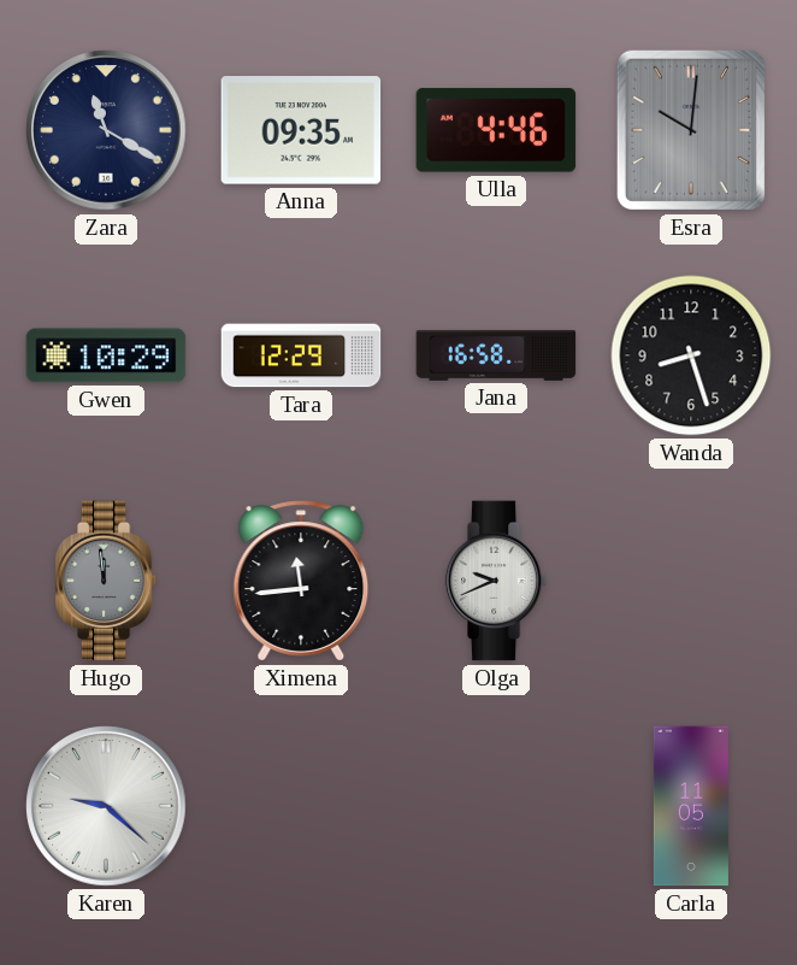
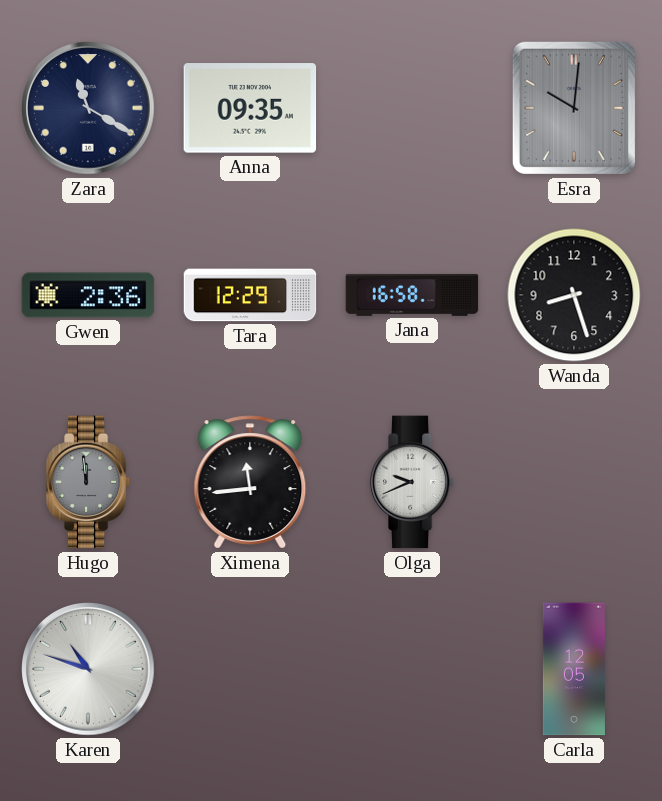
Ulla: 4:46 -> none (496, 130)
Gwen: 10:29 -> 2:36 (88, 295)
Karen: 9:22 -> 10:48 (88, 669)
Carla: 11:05 -> 12:05 (574, 669)
